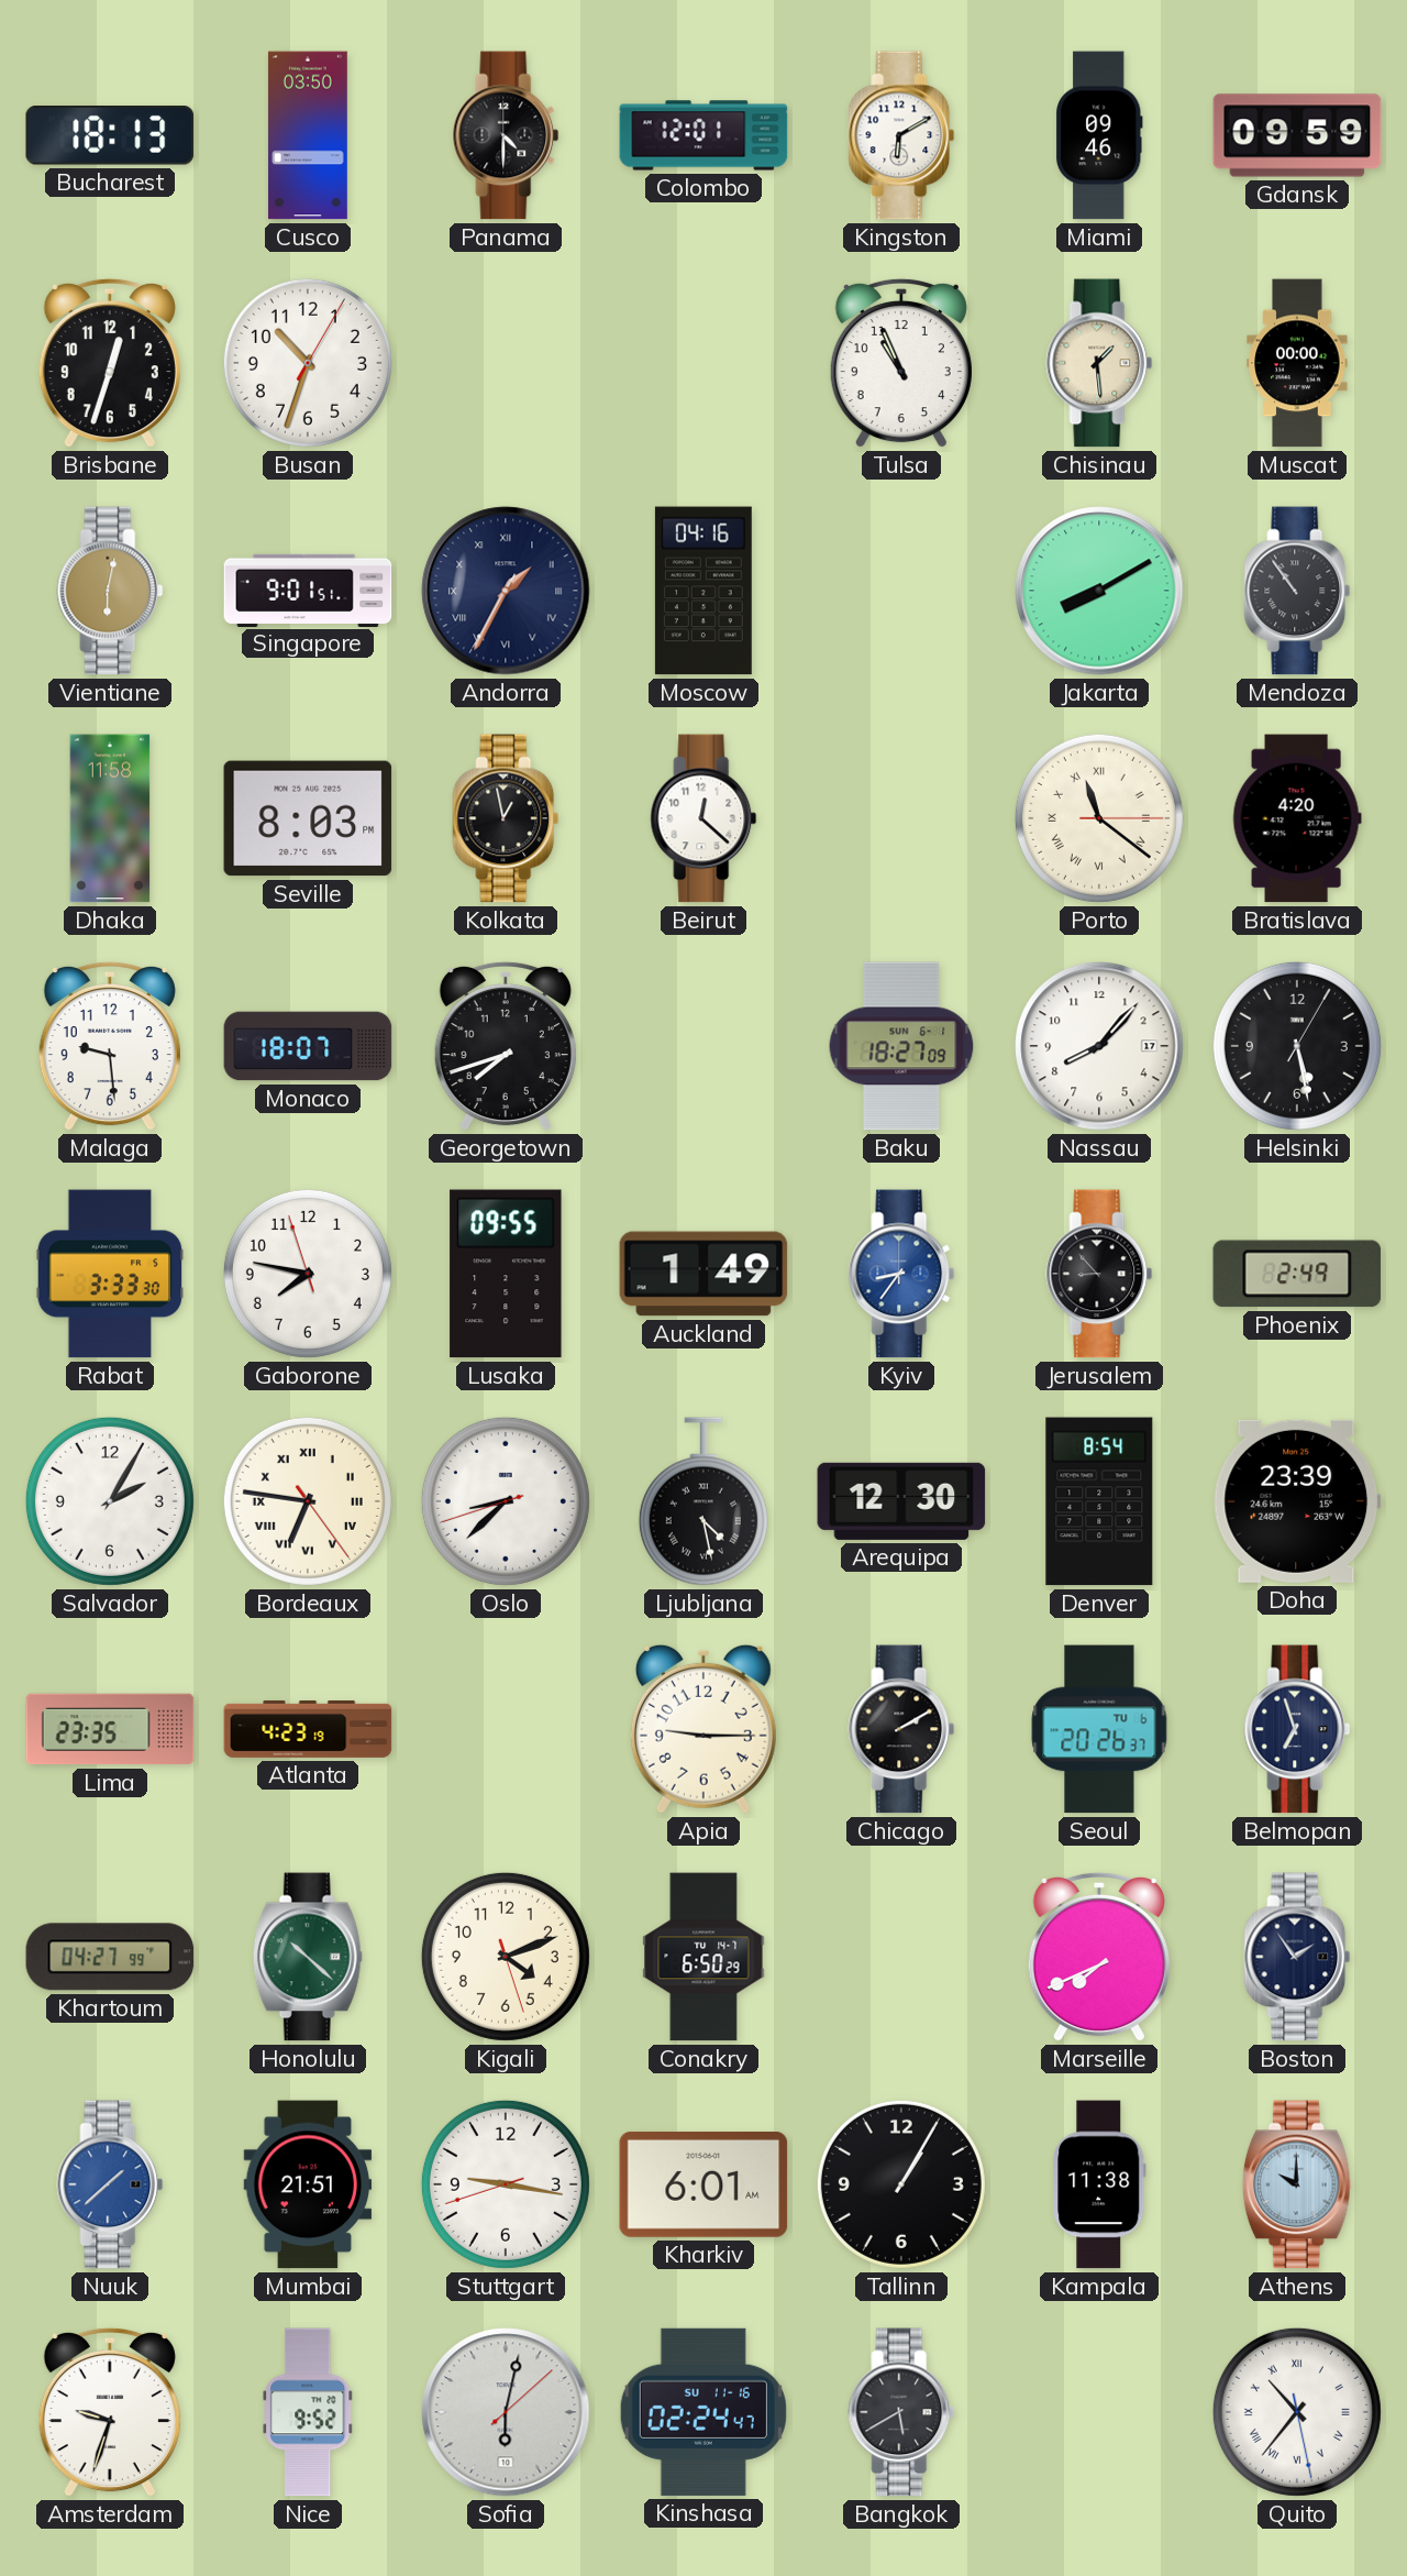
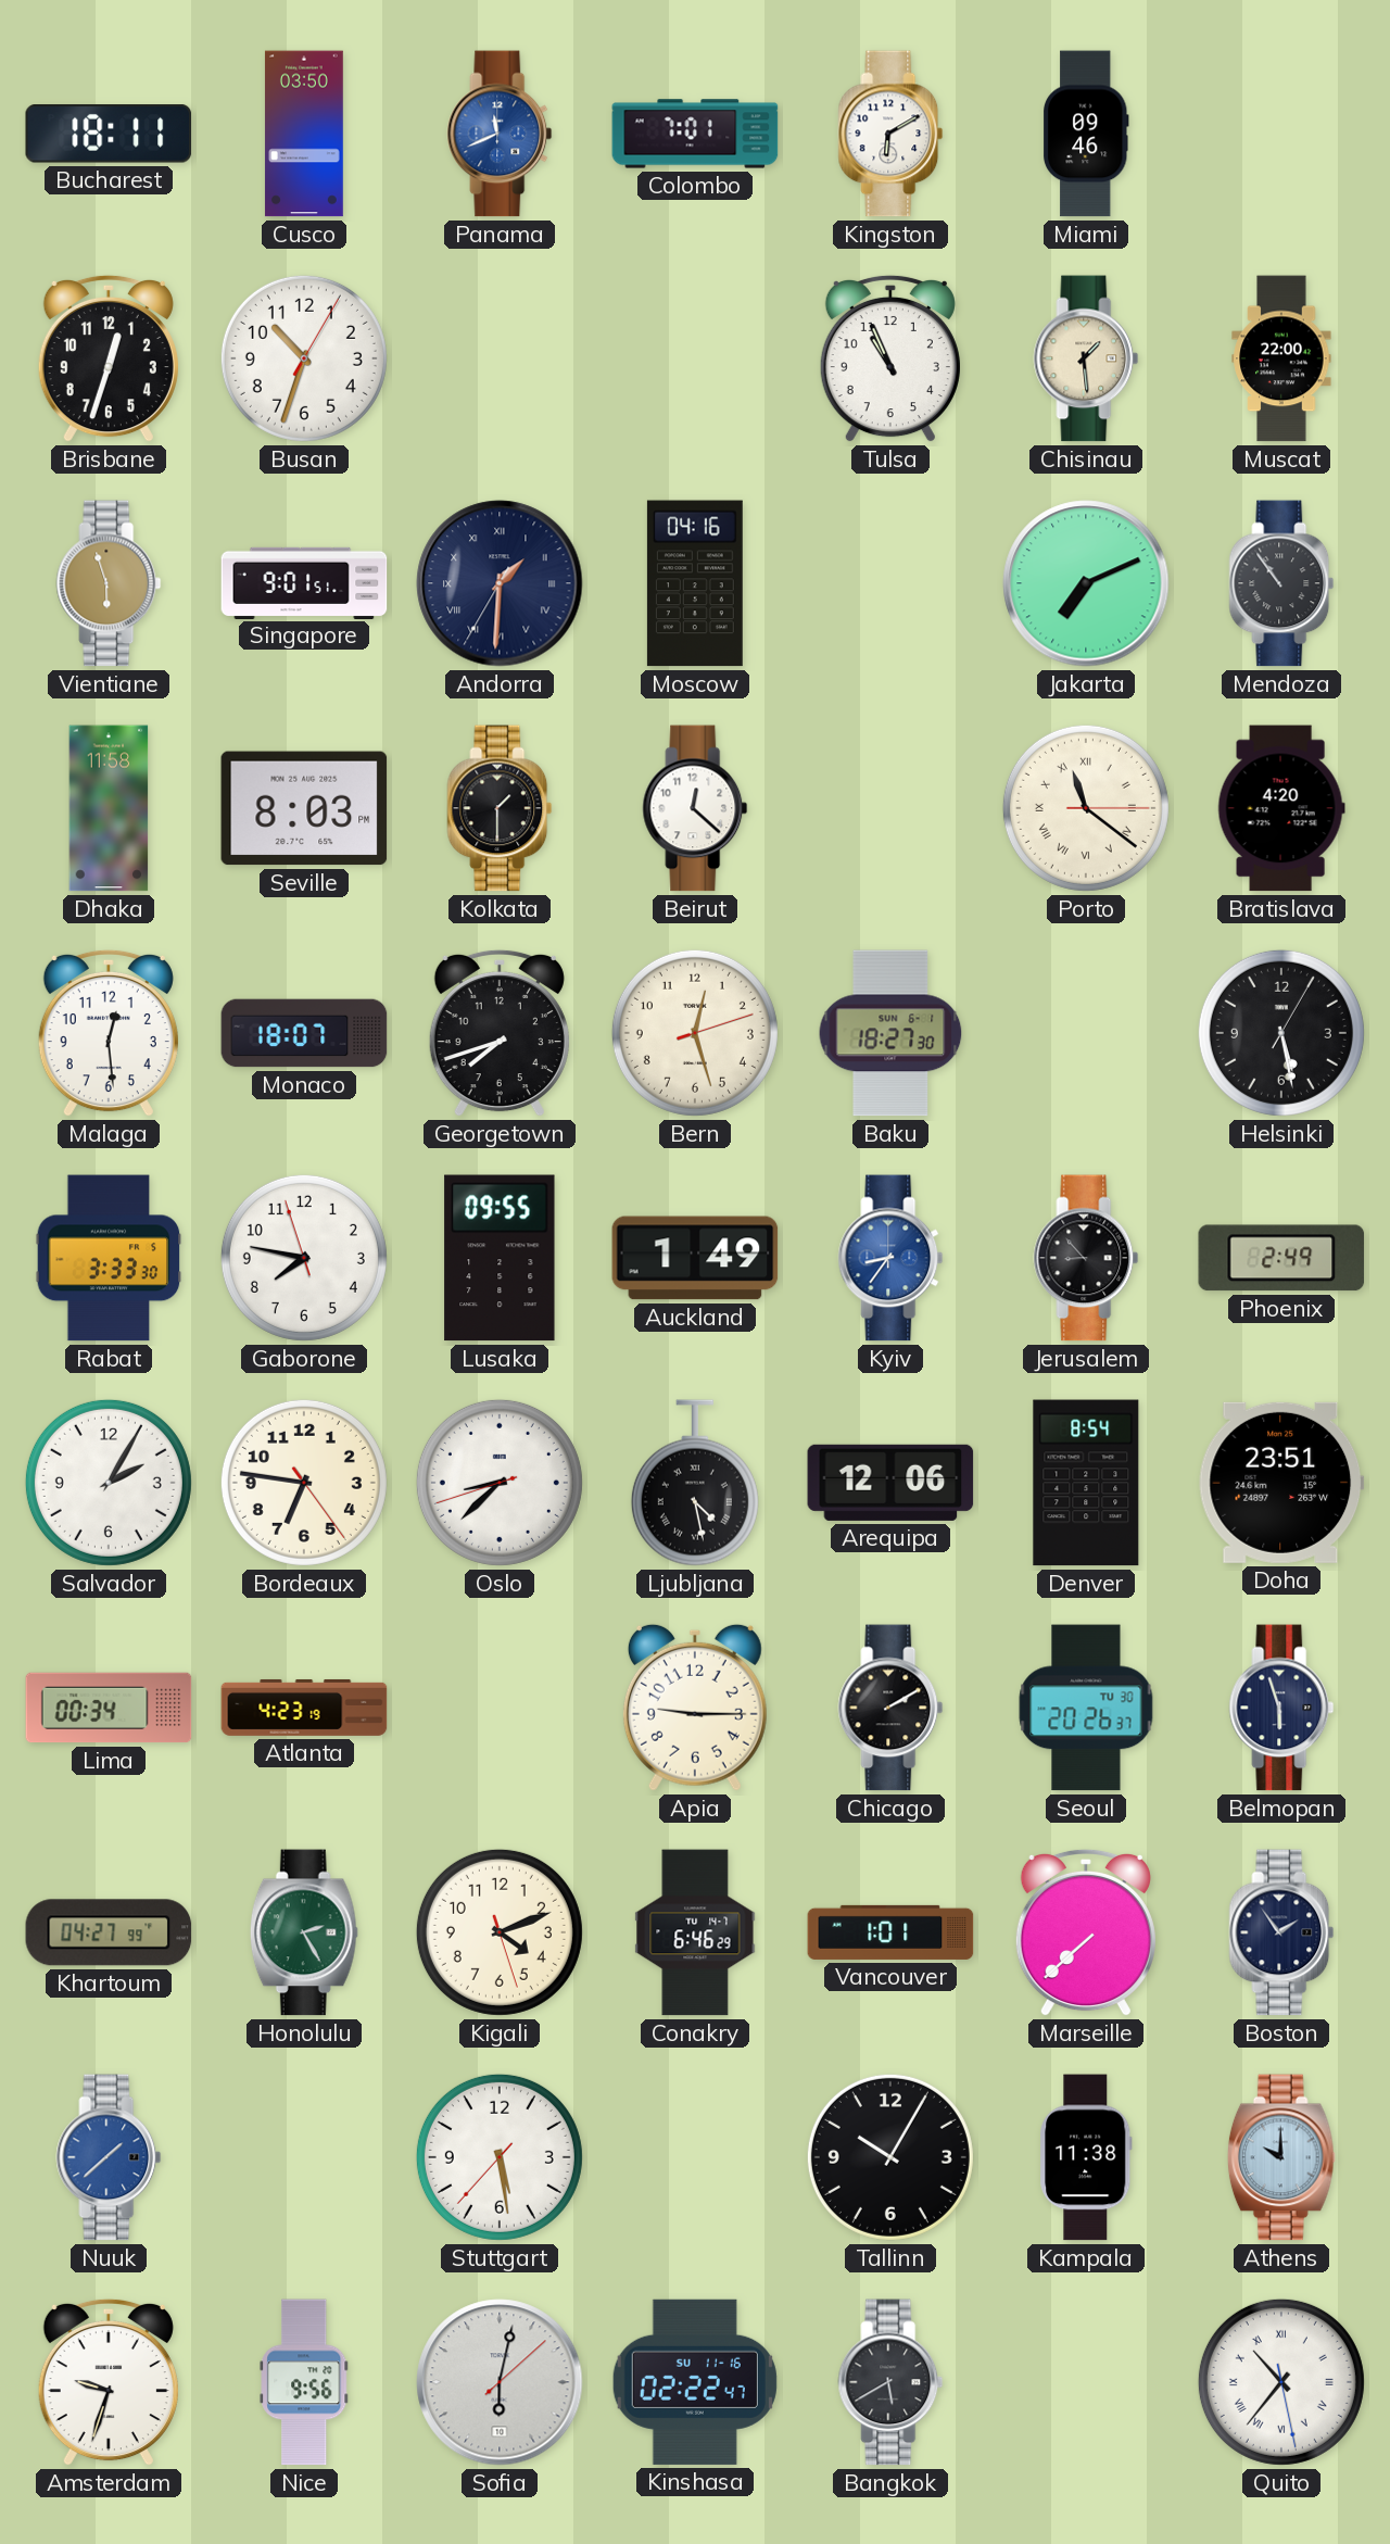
Bucharest: 18:13 -> 18:11 (109, 135)
Panama: 4:30 -> 11:41 (500, 134)
Panama dial: black -> blue (500, 134)
Colombo: 12:01 -> 7:01 (695, 134)
Gdansk: 09:59 -> none (1297, 135)
Muscat: 00:00 -> 22:00 (1281, 358)
Vientiane: 6:02 -> 5:57 (109, 583)
Andorra: 1:34 -> 1:30 (500, 583)
Jakarta: 8:10 -> 7:11 (1086, 583)
Kolkata: 12:58 -> 1:30 (500, 808)
Malaga: 9:29 -> 12:29 (109, 1033)
Bern: none -> 12:27 (695, 1033)
Baku: 18:27:09 -> 18:27:30 (890, 1033)
Nassau: 8:07 -> none (1099, 1046)
Bordeaux numerals: Roman -> Arabic (304, 1483)
Arequipa: 12:30 -> 12:06 (890, 1483)
Doha: 23:39 -> 23:51 (1281, 1483)
Lima: 23:35 -> 00:34 (109, 1708)
Seoul date: TU 6 -> TU 30 (1086, 1708)
Belmopan: 6:57 -> 5:57 (1281, 1708)
Honolulu: 10:22 -> 2:25 (304, 1932)
Conakry: 6:50 -> 6:46 (695, 1932)
Vancouver: none -> 1:01 (890, 1932)
Marseille: 7:41 -> 7:38 (1086, 1932)
Mumbai: 21:51 -> none (308, 2184)
Stuttgart: 9:16 -> 5:28 (500, 2157)
Kharkiv: 6:01 -> none (703, 2184)
Tallinn: 1:05 -> 10:05 (890, 2157)
Nice: 9:52 -> 9:56 (304, 2382)
Kinshasa: 02:24 -> 02:22 (695, 2382)
